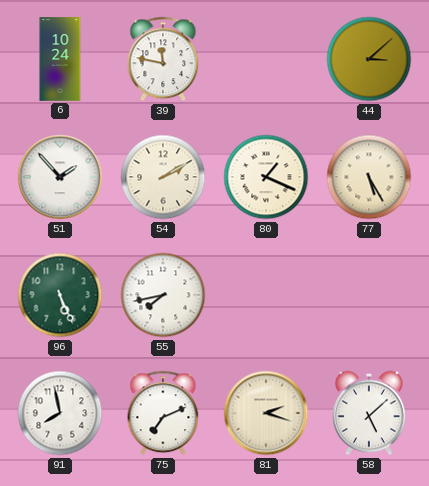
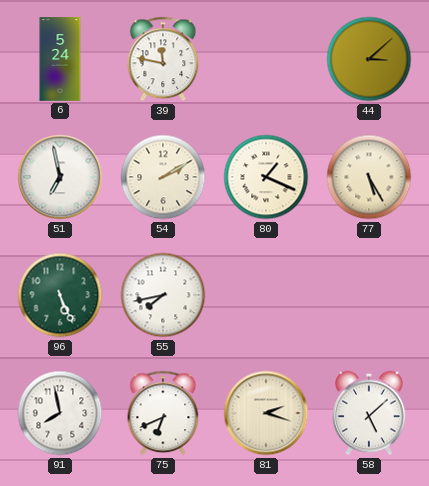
6: 10:24 -> 5:24 (60, 59)
51: 1:53 -> 6:58 (60, 177)
75: 7:11 -> 6:41 (163, 413)
